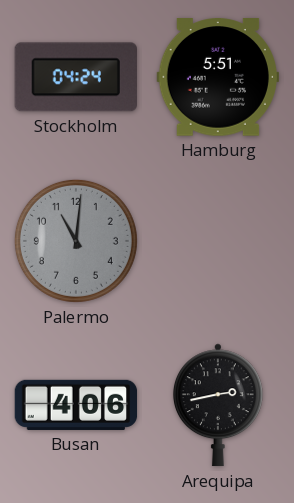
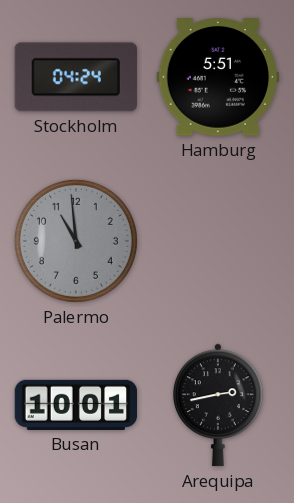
Palermo: 11:01 -> 10:59 (76, 241)
Busan: 4:06 -> 10:01 (76, 405)
